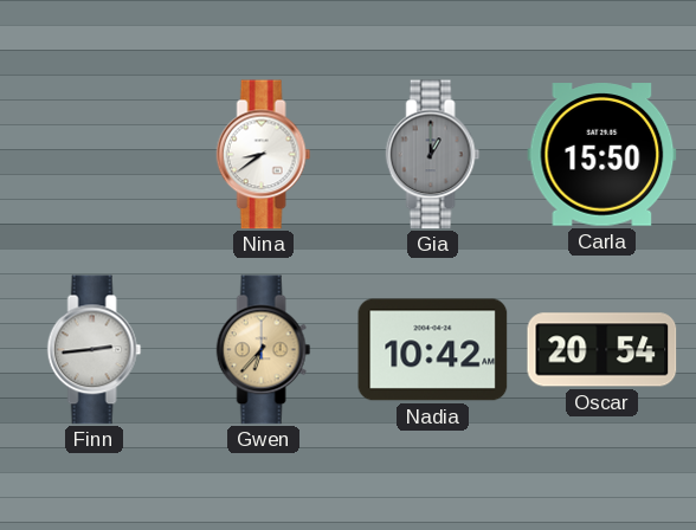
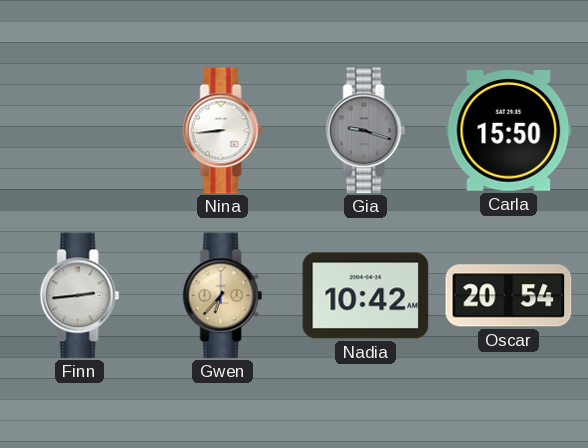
Nina: 8:39 -> 8:44 (223, 131)
Gia: 1:00 -> 9:18 (366, 131)
